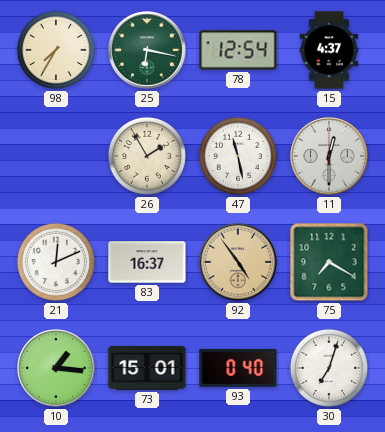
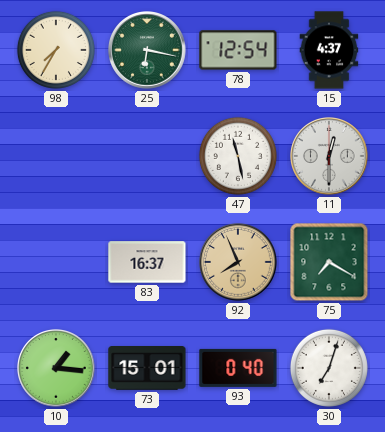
26: 1:55 -> none (147, 156)
21: 12:11 -> none (56, 262)
92: 4:54 -> 7:56 (239, 263)
